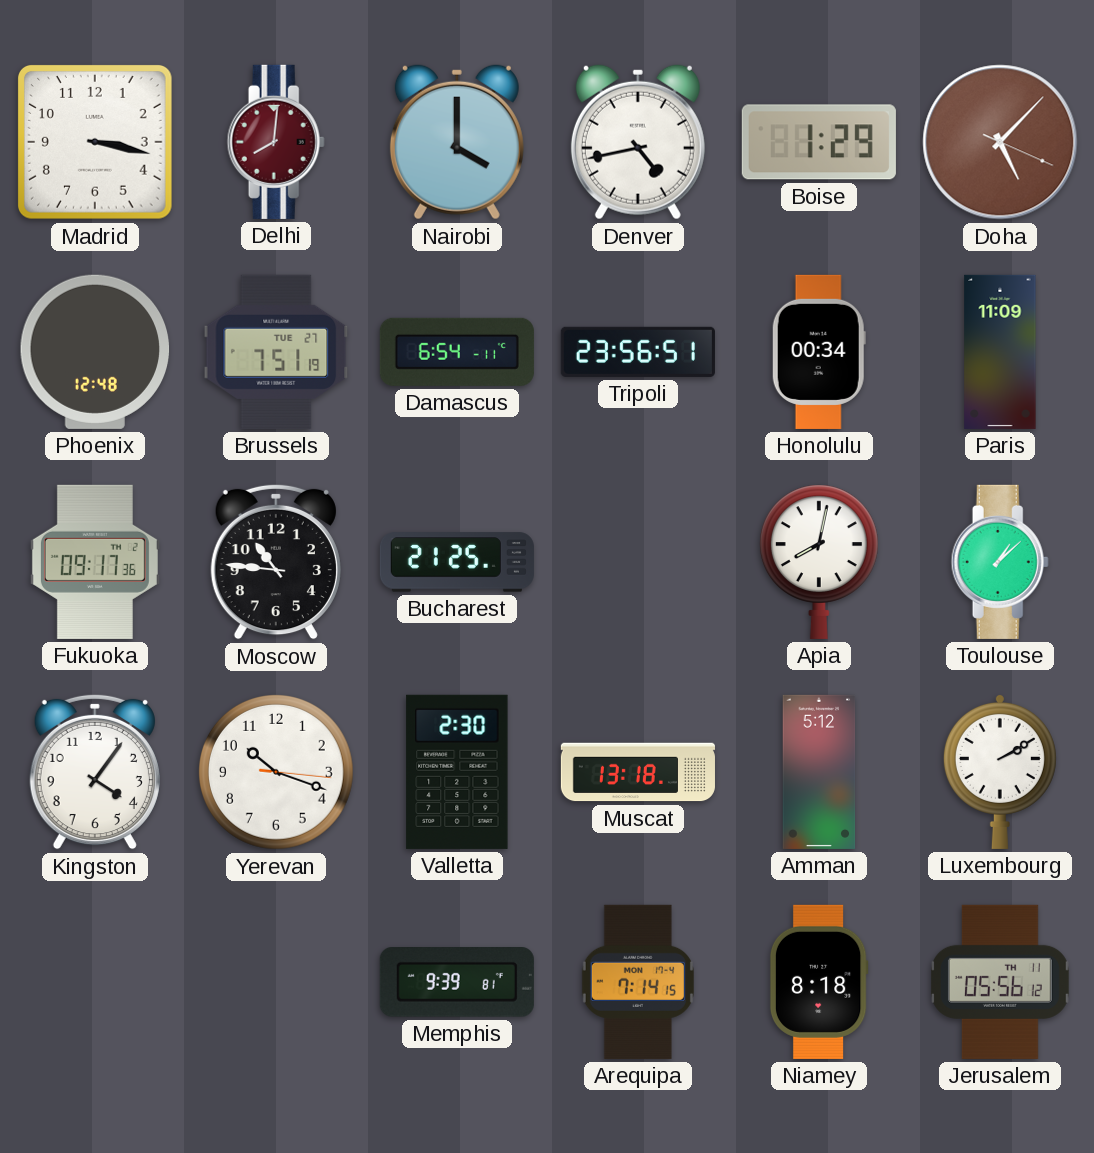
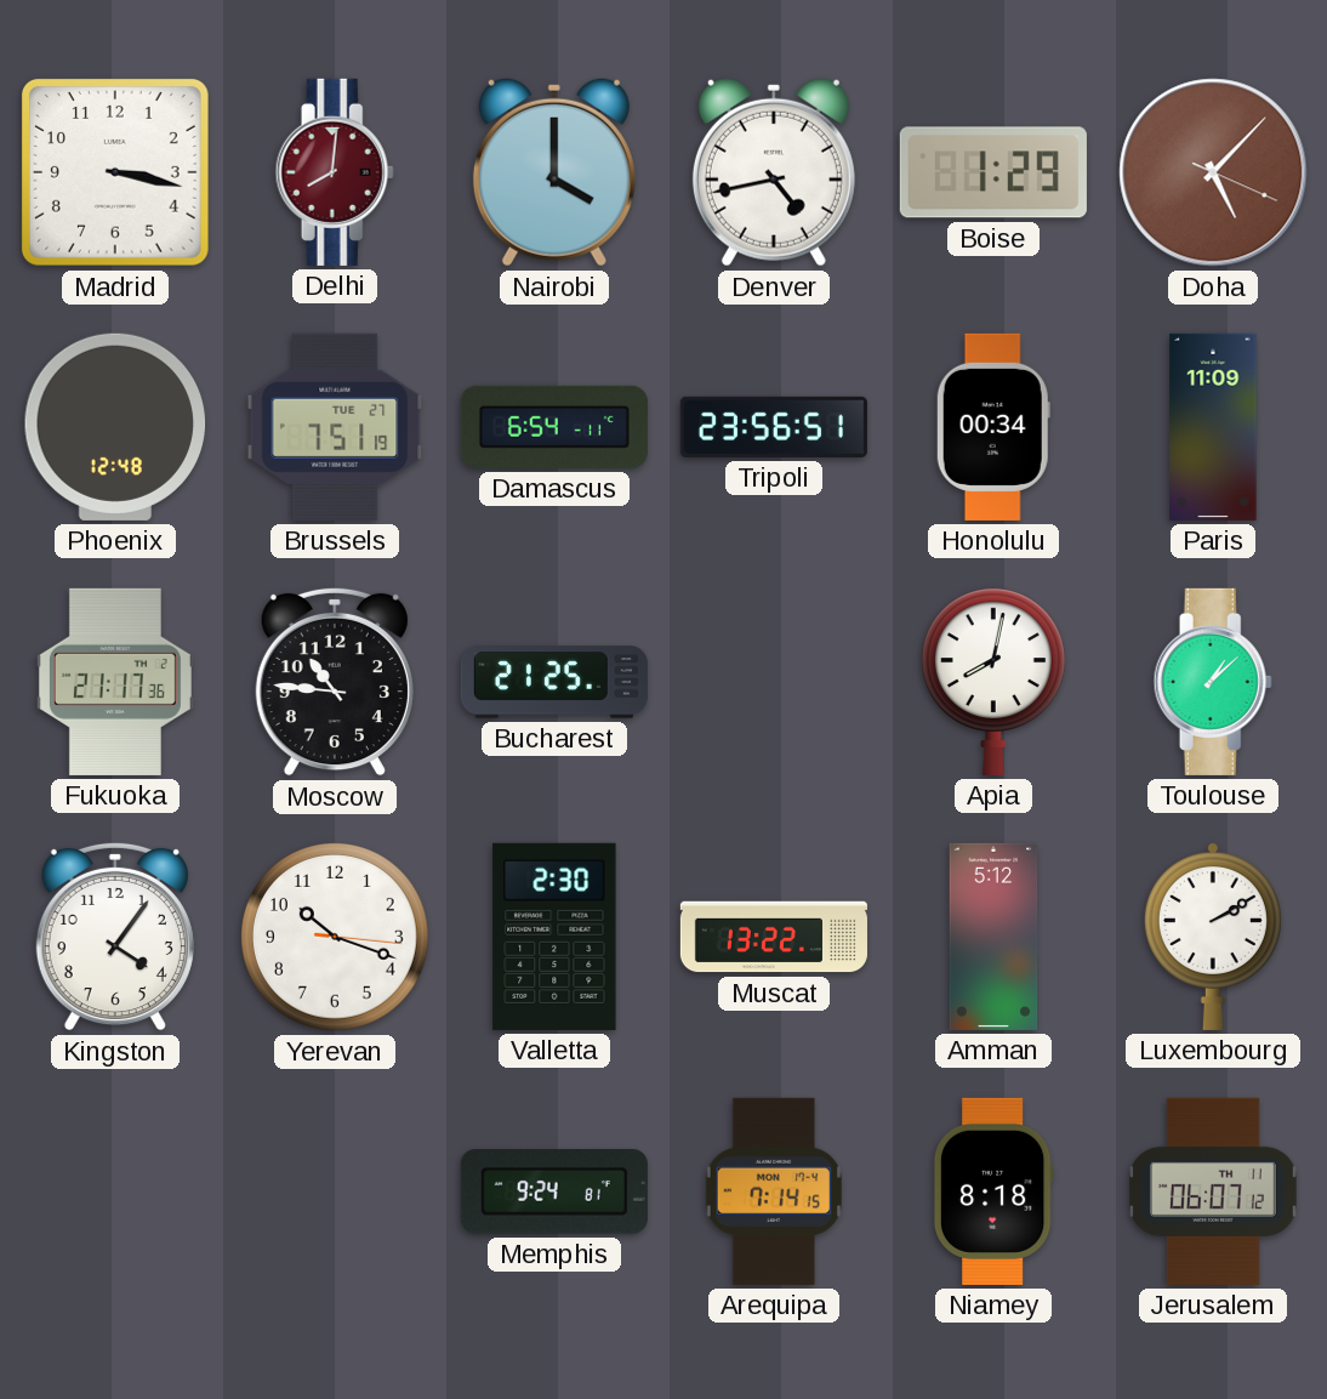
Fukuoka: 09:17 -> 21:17 (115, 682)
Muscat: 13:18 -> 13:22 (774, 937)
Memphis: 9:39 -> 9:24 (554, 1192)
Jerusalem: 05:56 -> 06:07 (1214, 1192)
